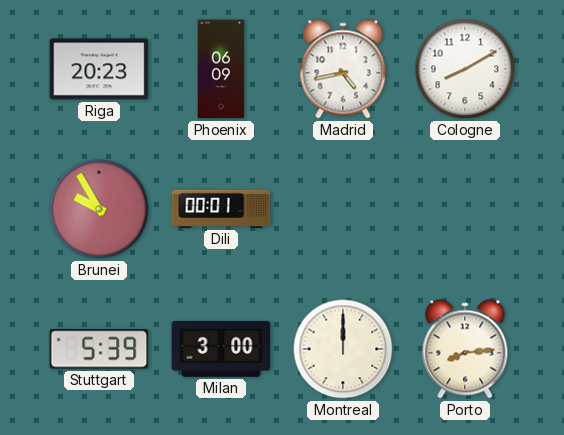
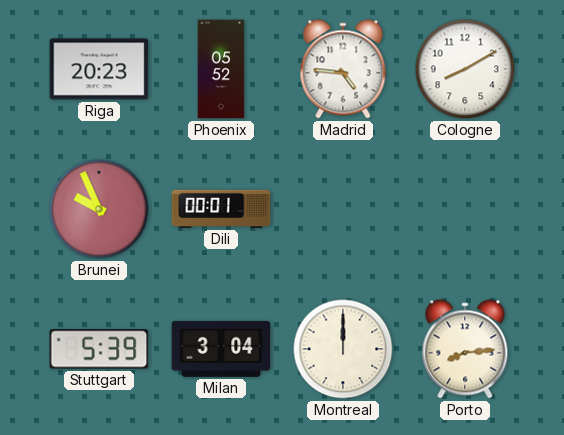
Phoenix: 06:09 -> 05:52 (221, 69)
Madrid: 4:43 -> 4:46 (343, 69)
Brunei: 9:55 -> 9:56 (99, 209)
Milan: 3:00 -> 3:04 (221, 349)
